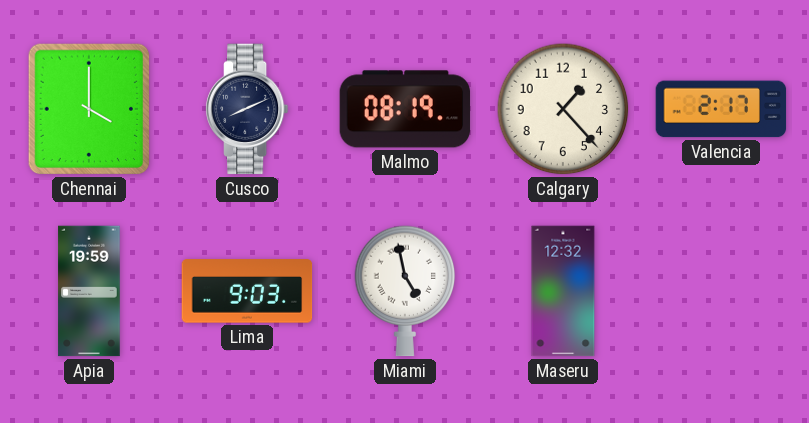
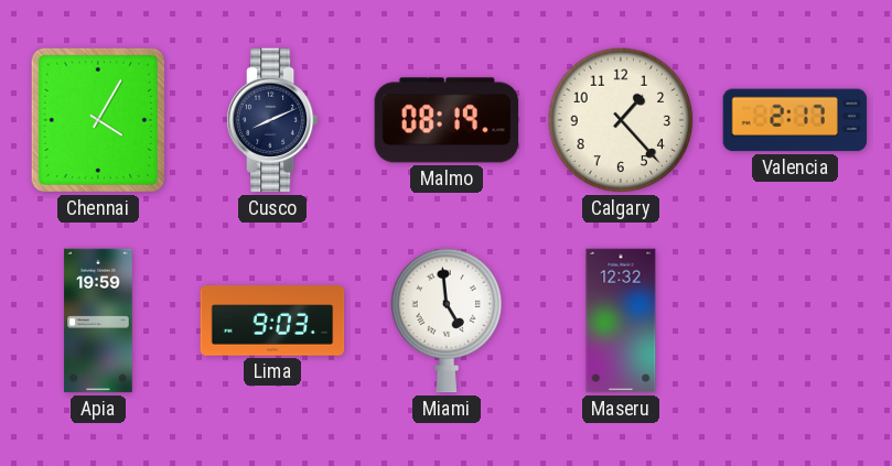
Chennai: 4:00 -> 4:05 (98, 120)
Miami: 4:58 -> 4:59 (447, 321)
